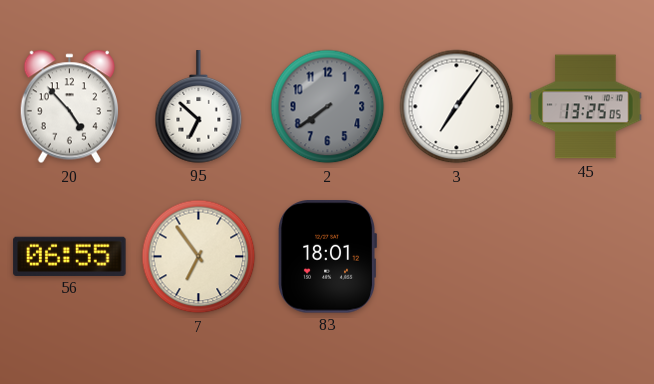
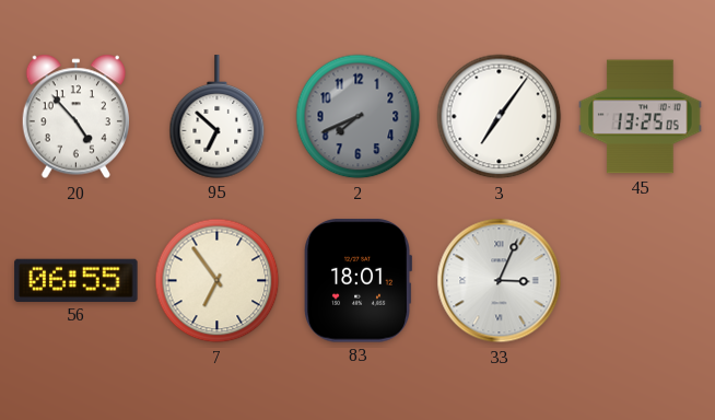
2: 7:39 -> 7:41 (359, 117)
33: none -> 3:04 (500, 281)
